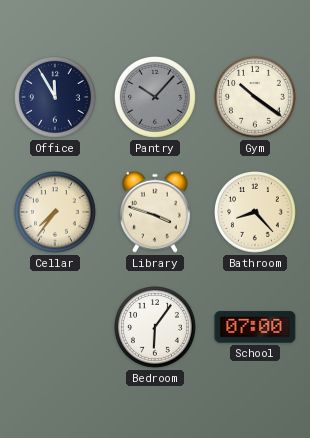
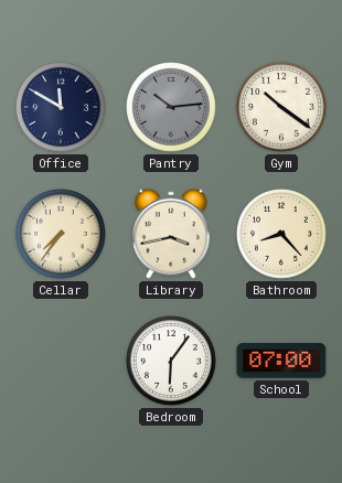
Office: 11:55 -> 11:50 (62, 108)
Pantry: 10:07 -> 10:14 (172, 108)
Library: 3:48 -> 3:43 (171, 234)
